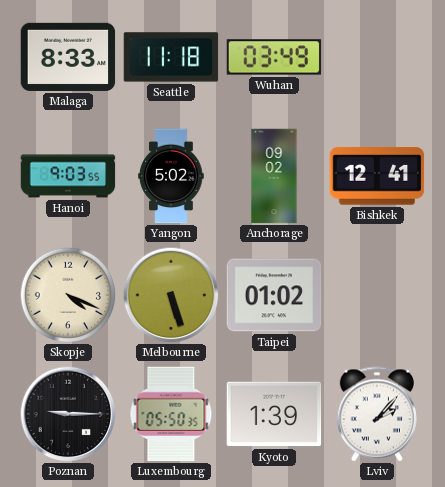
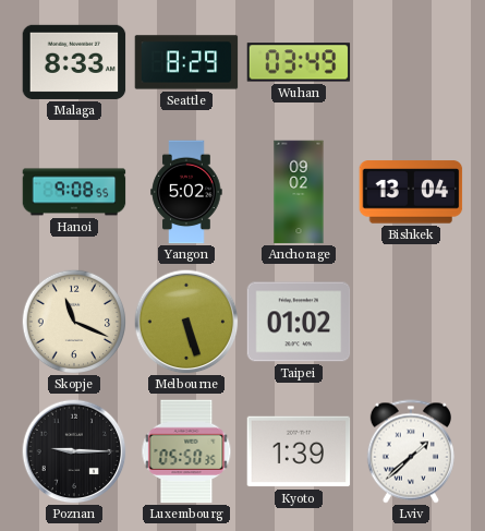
Seattle: 11:18 -> 8:29 (186, 62)
Hanoi: 9:03 -> 9:08 (74, 192)
Bishkek: 12:41 -> 13:04 (411, 192)
Skopje: 4:19 -> 11:19 (74, 322)
Lviv: 2:07 -> 1:38 (411, 451)
